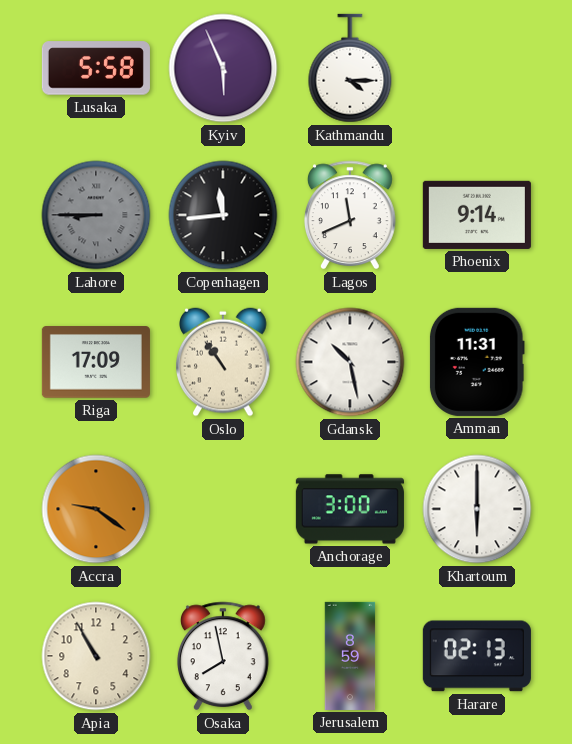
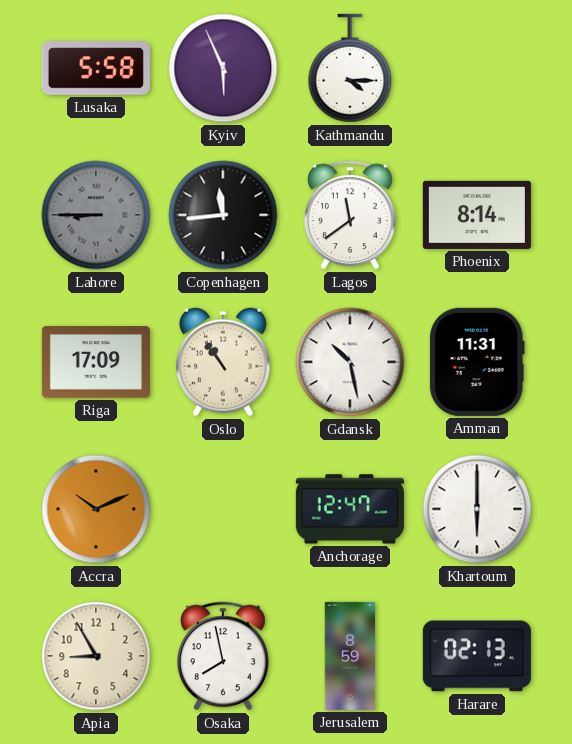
Lagos: 11:41 -> 11:39 (350, 215)
Phoenix: 9:14 -> 8:14 (477, 215)
Accra: 9:21 -> 10:11 (96, 509)
Anchorage: 3:00 -> 12:47 (350, 509)
Apia: 10:55 -> 8:55 (96, 656)
